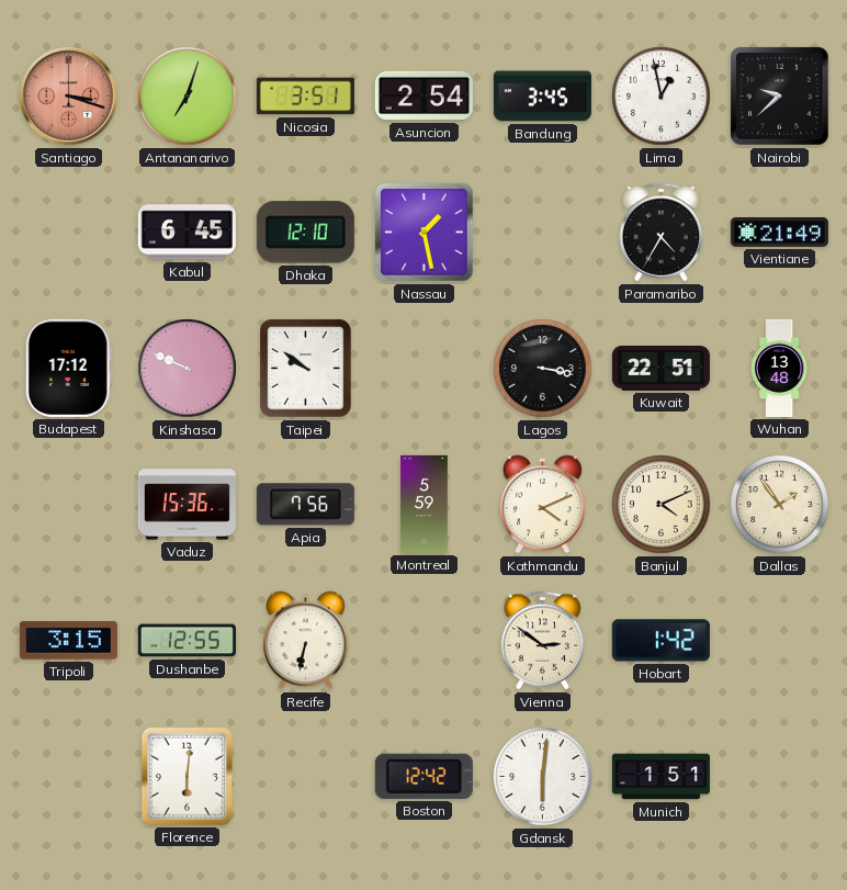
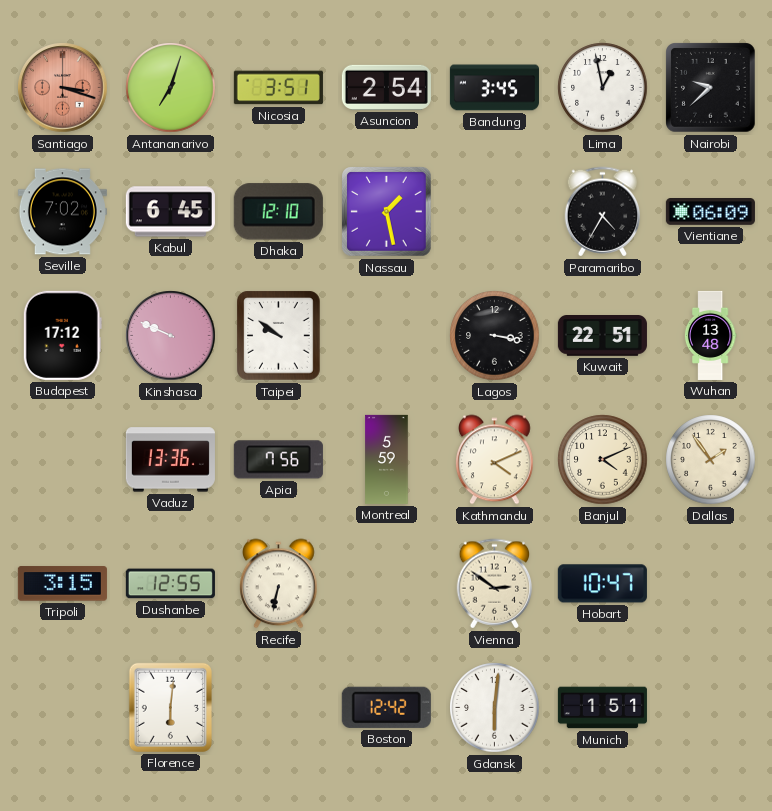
Seville: none -> 7:02 (62, 212)
Vientiane: 21:49 -> 06:09 (710, 212)
Vaduz: 15:36 -> 13:36 (170, 460)
Hobart: 1:42 -> 10:47 (602, 584)
